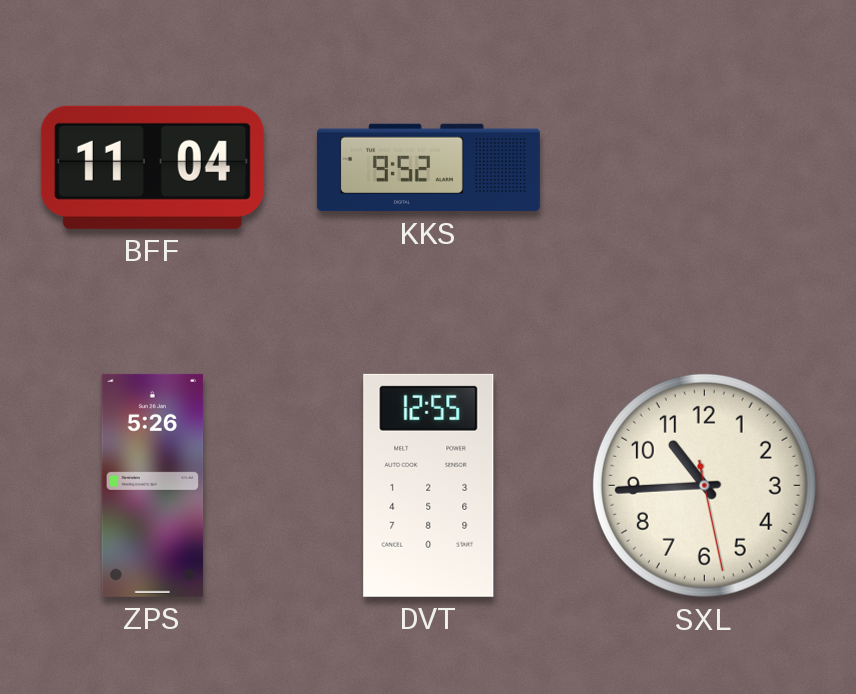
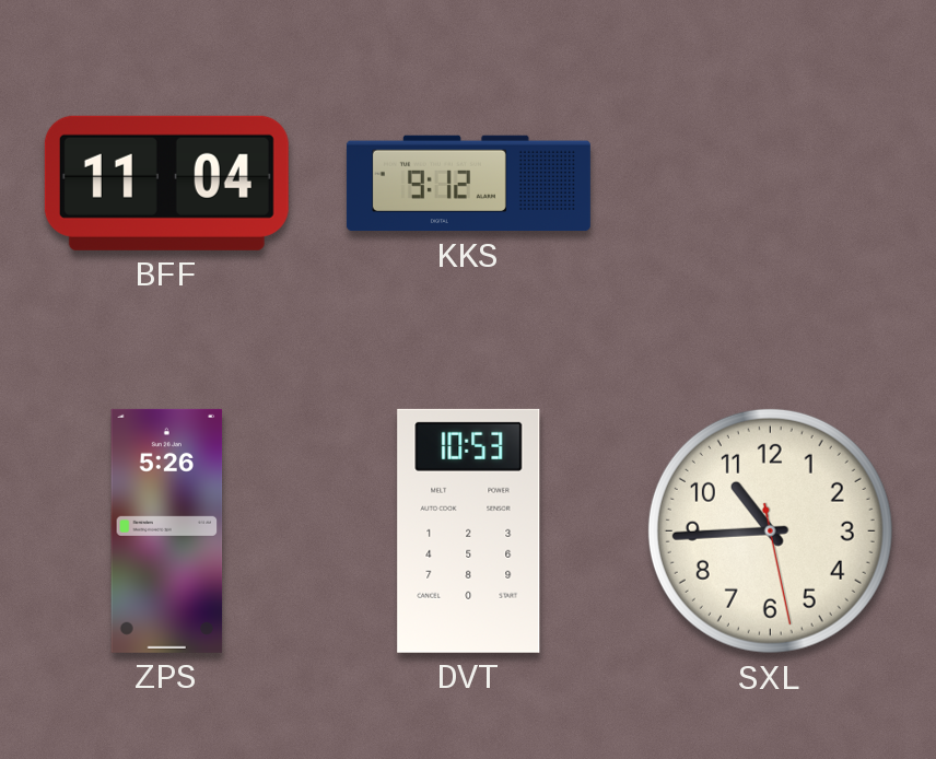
KKS: 9:52 -> 9:12 (468, 184)
DVT: 12:55 -> 10:53 (469, 530)
